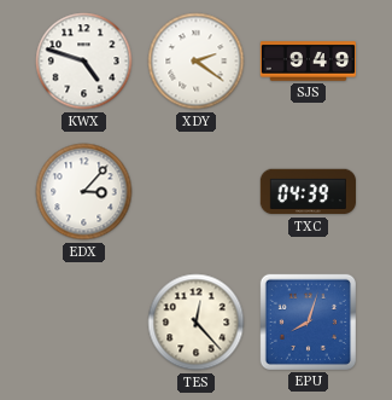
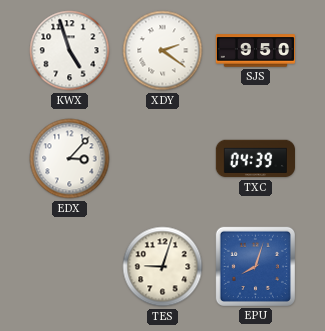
KWX: 4:48 -> 4:57 (70, 51)
SJS: 9:49 -> 9:50 (256, 51)
TES: 12:23 -> 9:03 (163, 267)
